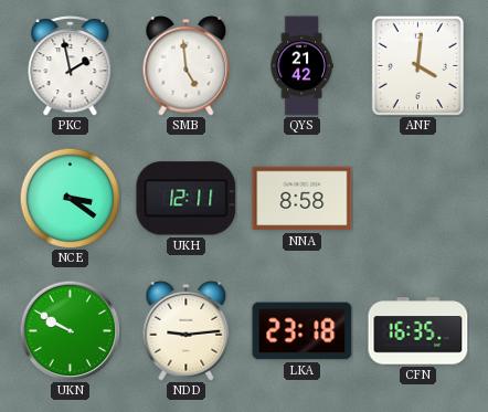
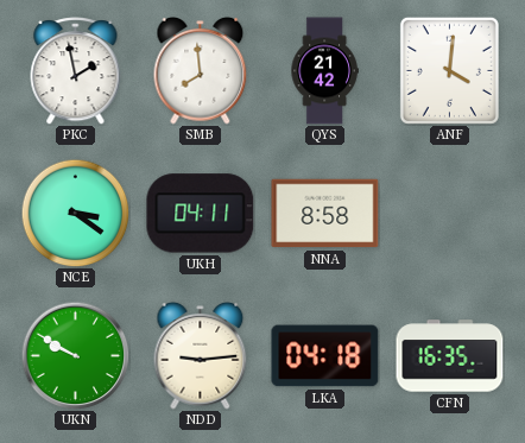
SMB: 4:59 -> 7:59 (201, 71)
UKH: 12:11 -> 04:11 (201, 214)
LKA: 23:18 -> 04:18 (325, 356)
